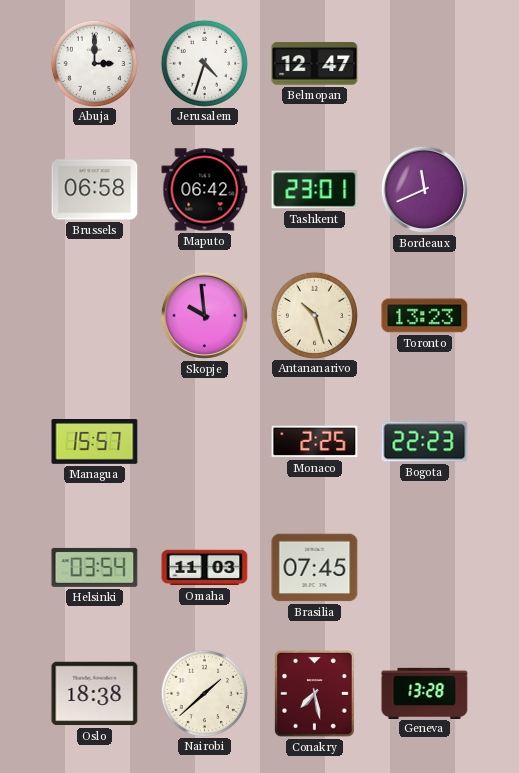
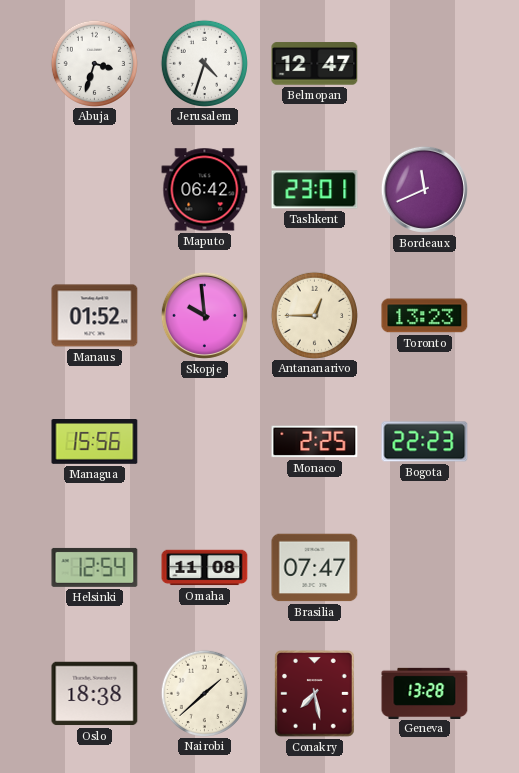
Abuja: 3:00 -> 3:33 (94, 63)
Brussels: 06:58 -> none (95, 190)
Manaus: none -> 01:52 (95, 316)
Antananarivo: 10:27 -> 12:45 (314, 315)
Managua: 15:57 -> 15:56 (95, 442)
Helsinki: 03:54 -> 12:54 (95, 567)
Omaha: 11:03 -> 11:08 (205, 568)
Brasilia: 07:45 -> 07:47 (315, 568)
